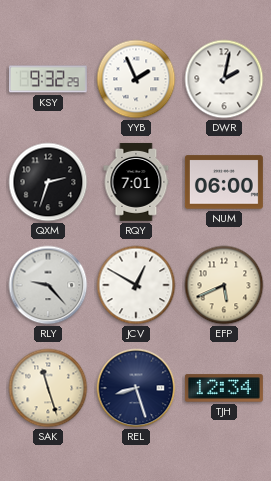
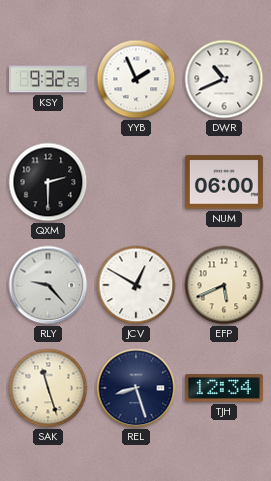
DWR: 2:02 -> 10:41 (224, 79)
QXM: 2:33 -> 2:30 (48, 182)
RQY: 7:01 -> none (136, 182)
